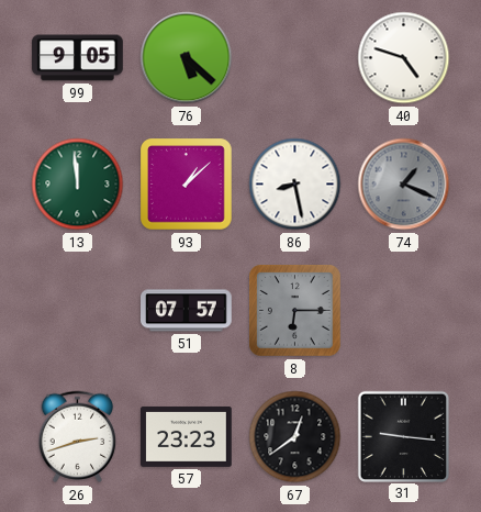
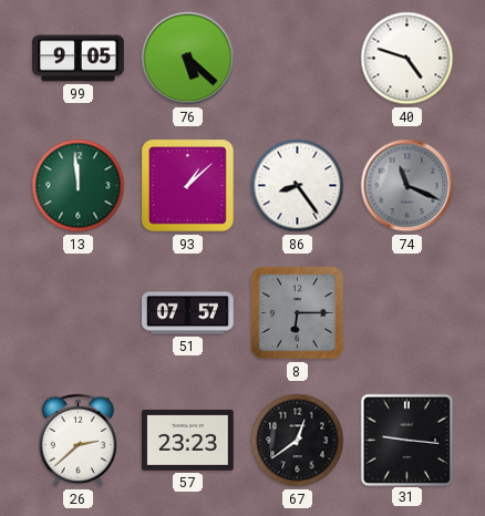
86: 8:28 -> 8:24 (298, 186)
74: 1:19 -> 11:19 (407, 186)
26: 2:42 -> 2:38 (79, 441)
